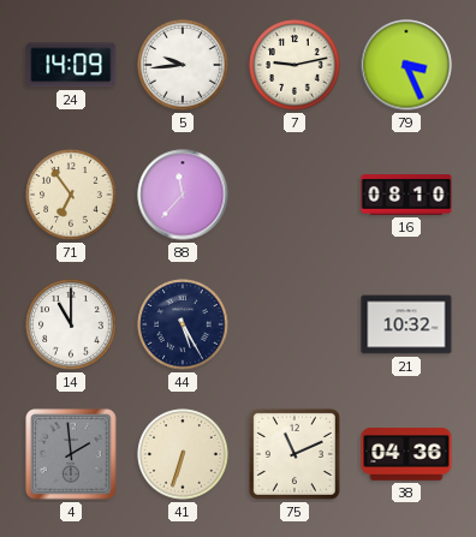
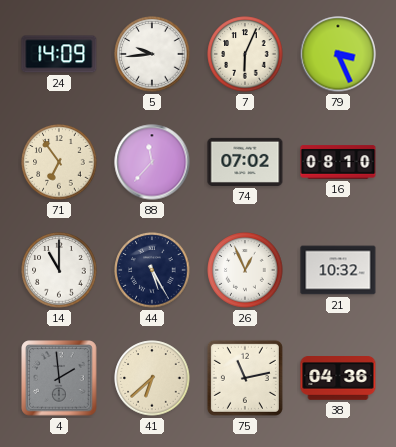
7: 9:13 -> 6:04 (245, 54)
74: none -> 07:02 (245, 162)
26: none -> 12:56 (245, 270)
41: 6:33 -> 6:38 (152, 378)
75: 11:11 -> 11:13 (245, 378)
